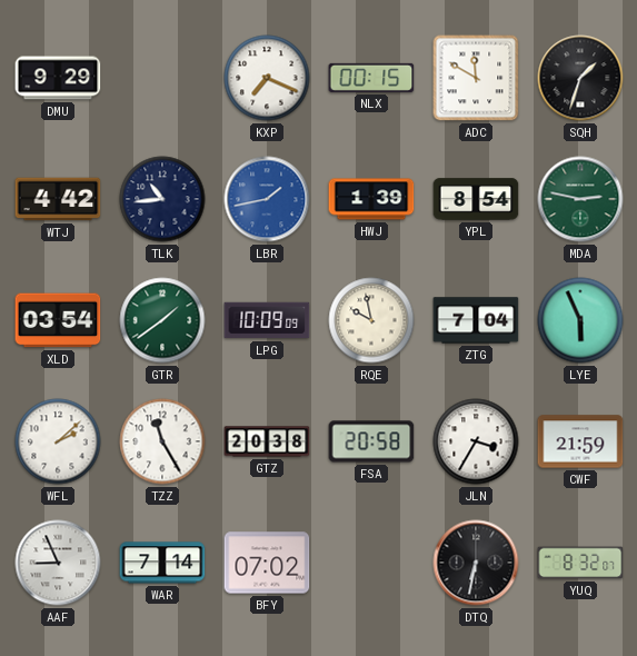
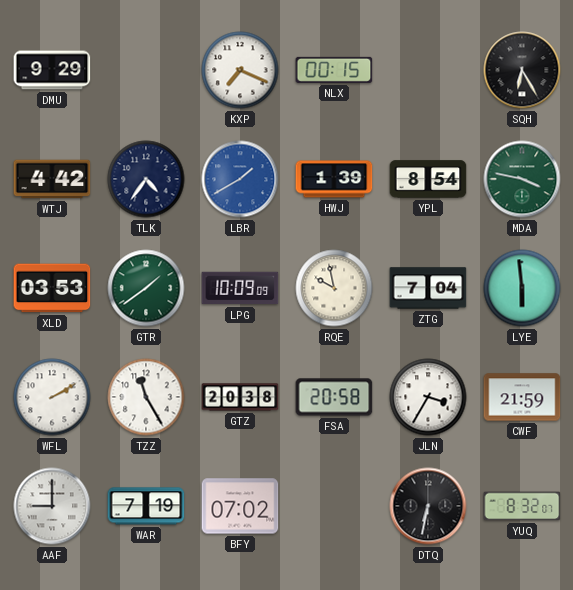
ADC: 11:50 -> none (476, 78)
SQH: 1:33 -> 6:25 (522, 70)
TLK: 10:44 -> 4:36 (146, 179)
LBR: 1:43 -> 1:40 (240, 179)
MDA: 2:47 -> 3:47 (522, 179)
XLD: 03:54 -> 03:53 (52, 288)
LYE: 5:56 -> 5:59 (522, 288)
WFL: 2:08 -> 2:10 (52, 397)
AAF: 8:56 -> 9:00 (52, 506)
WAR: 7:14 -> 7:19 (146, 506)
